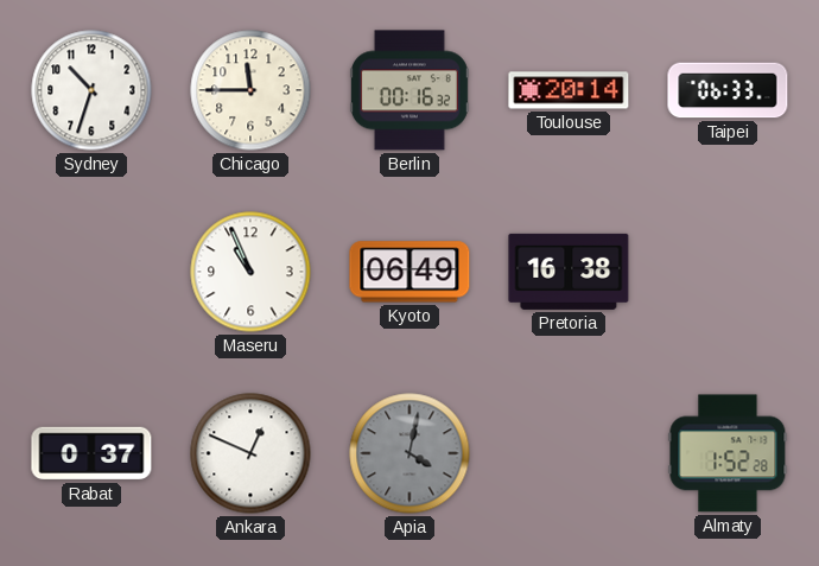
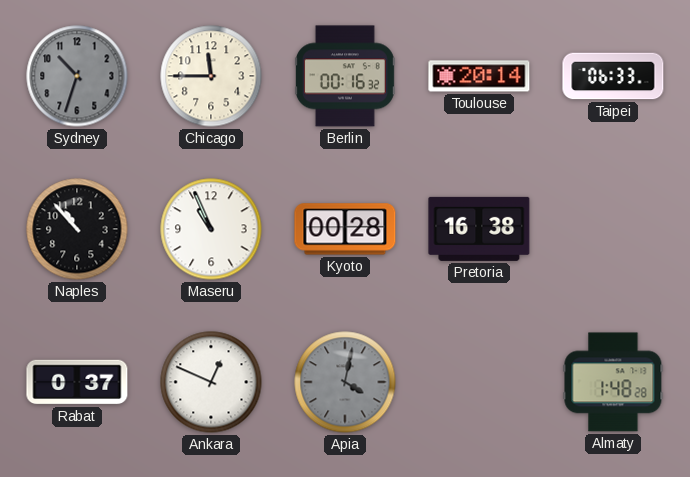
Sydney dial: white -> grey (77, 76)
Naples: none -> 10:53 (77, 229)
Kyoto: 06:49 -> 00:28 (345, 229)
Almaty: 1:52 -> 1:48 (613, 382)
